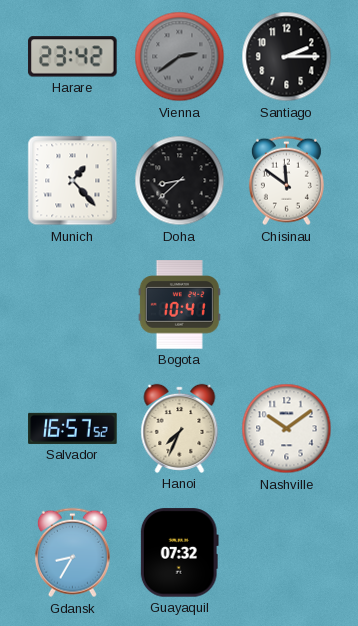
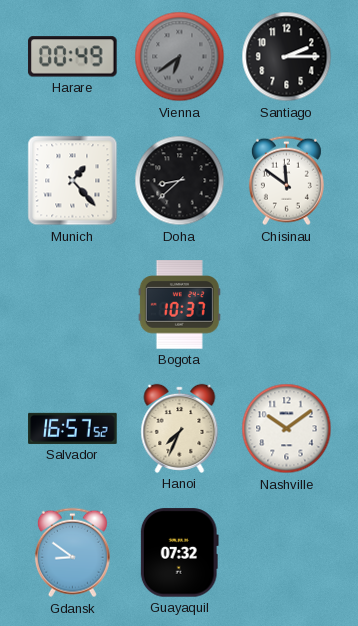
Harare: 23:42 -> 00:49 (73, 57)
Vienna: 2:39 -> 6:39 (180, 57)
Bogota: 10:41 -> 10:37 (179, 305)
Gdansk: 8:35 -> 8:51 (72, 553)
